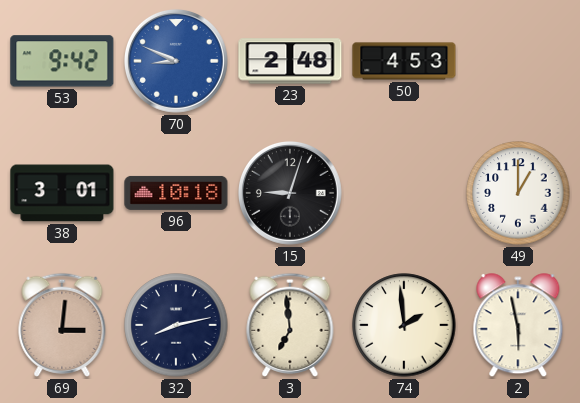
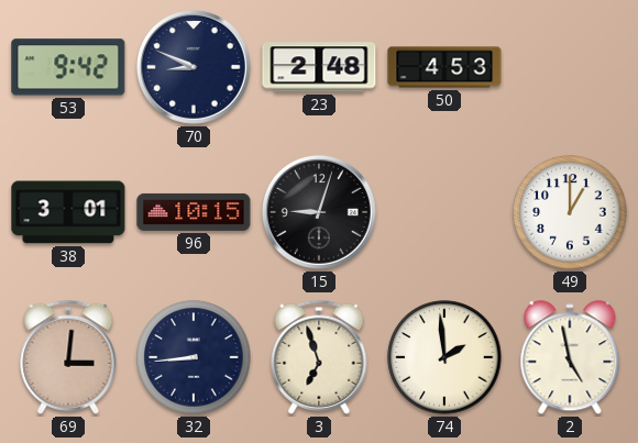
70 dial: blue -> navy (194, 67)
96: 10:18 -> 10:15 (194, 212)
32: 8:13 -> 8:44 (194, 357)
3: 6:59 -> 6:57 (319, 357)
2: 5:58 -> 4:58 (570, 358)
